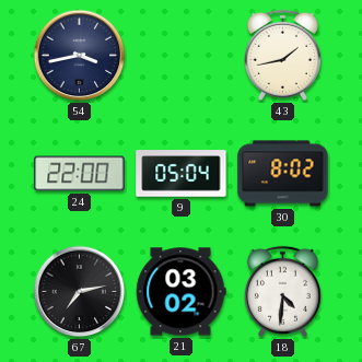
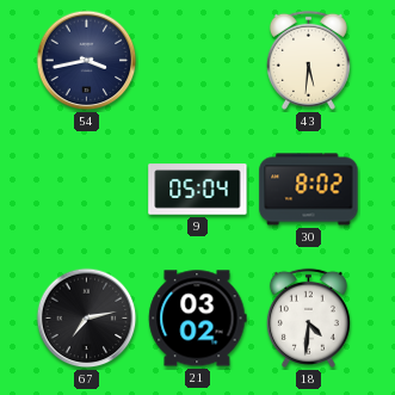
43: 1:43 -> 5:31 (308, 60)
24: 22:00 -> none (80, 174)
